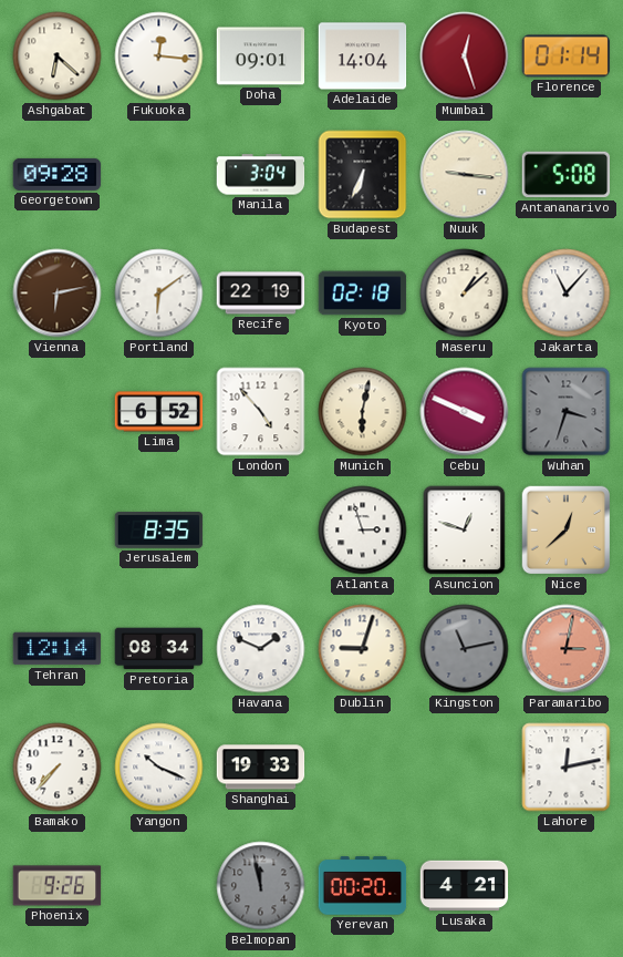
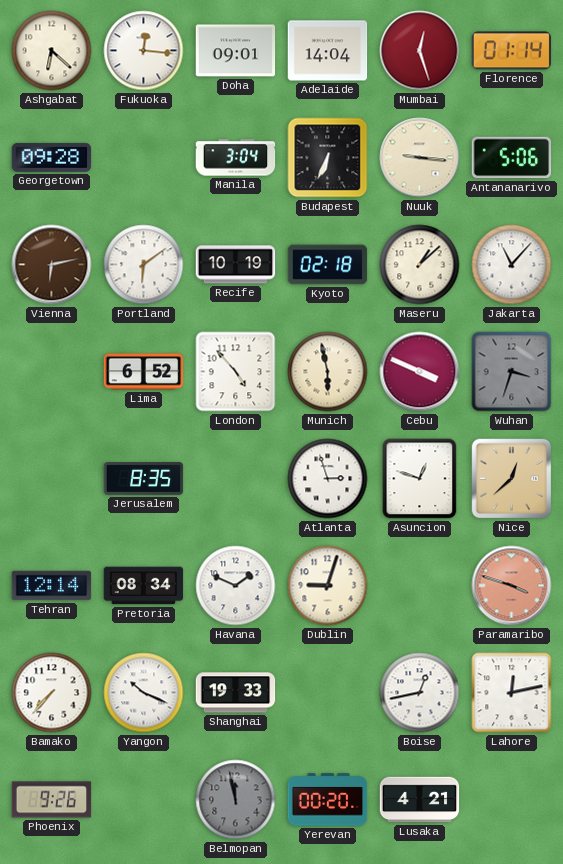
Antananarivo: 5:08 -> 5:06 (512, 158)
Recife: 22:19 -> 10:19 (236, 265)
Munich: 6:02 -> 5:58 (328, 372)
Kingston: 11:13 -> none (465, 649)
Paramaribo: 3:02 -> 3:48 (512, 586)
Boise: none -> 12:43 (420, 693)
